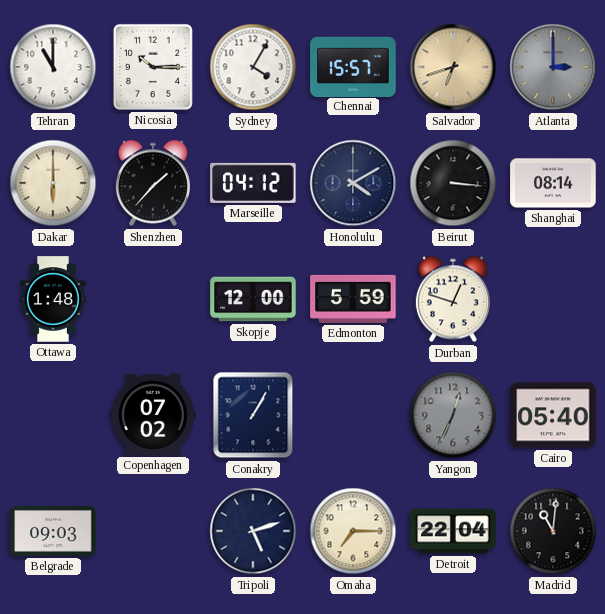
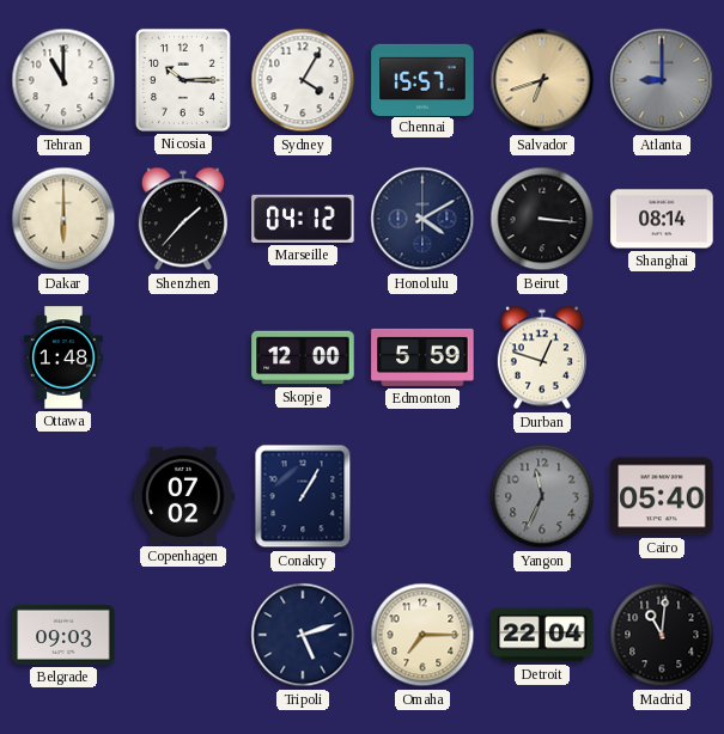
Atlanta: 3:00 -> 9:00 (662, 80)
Yangon: 12:34 -> 11:34 (542, 496)
